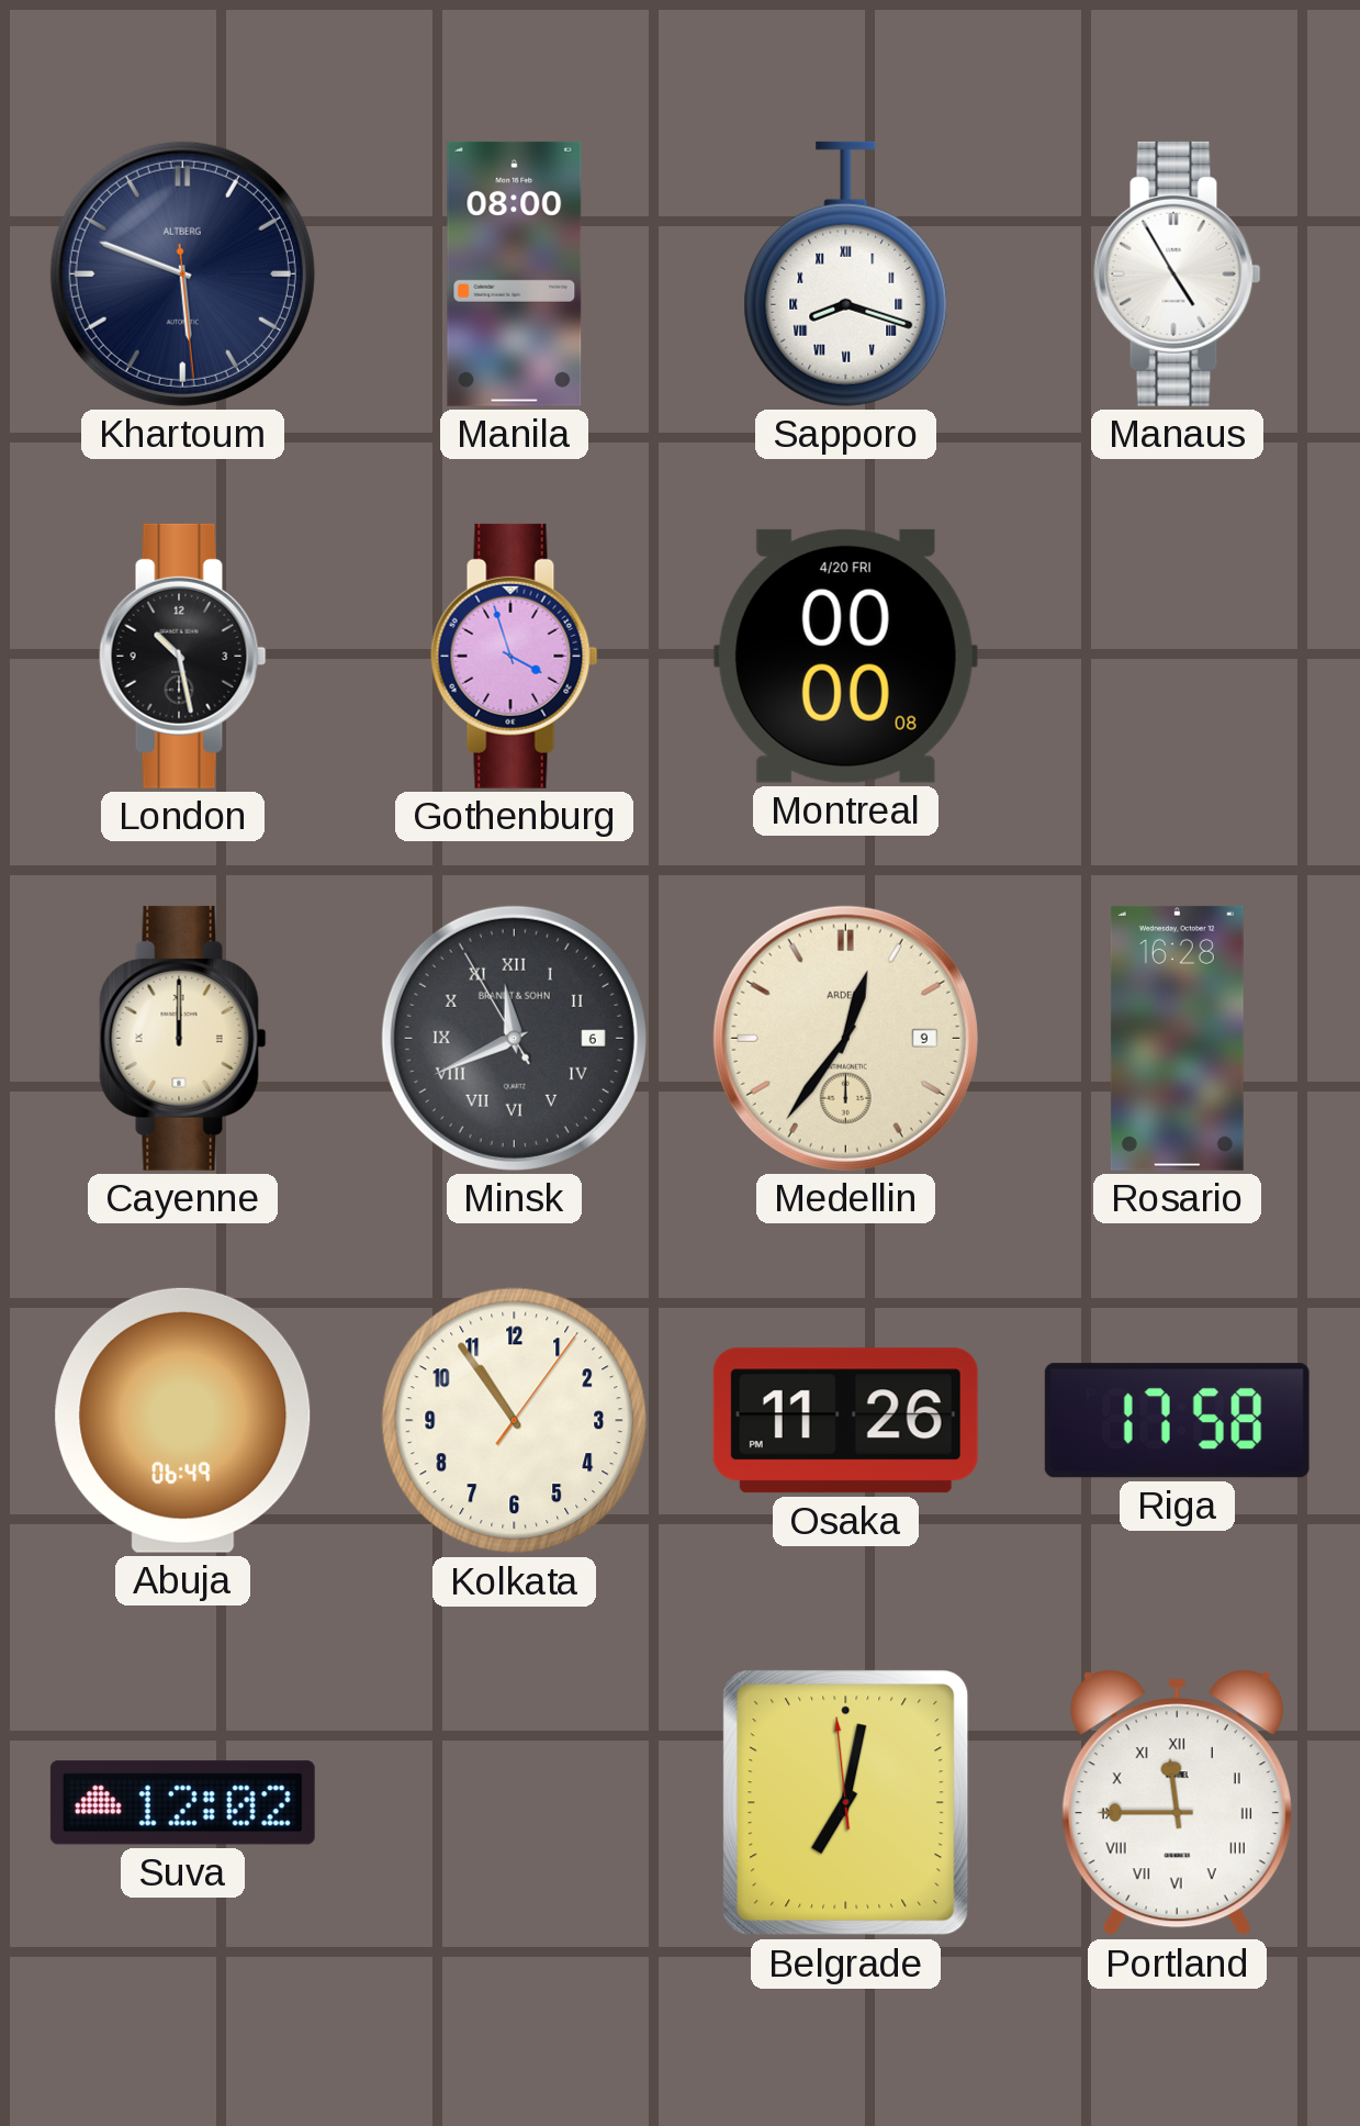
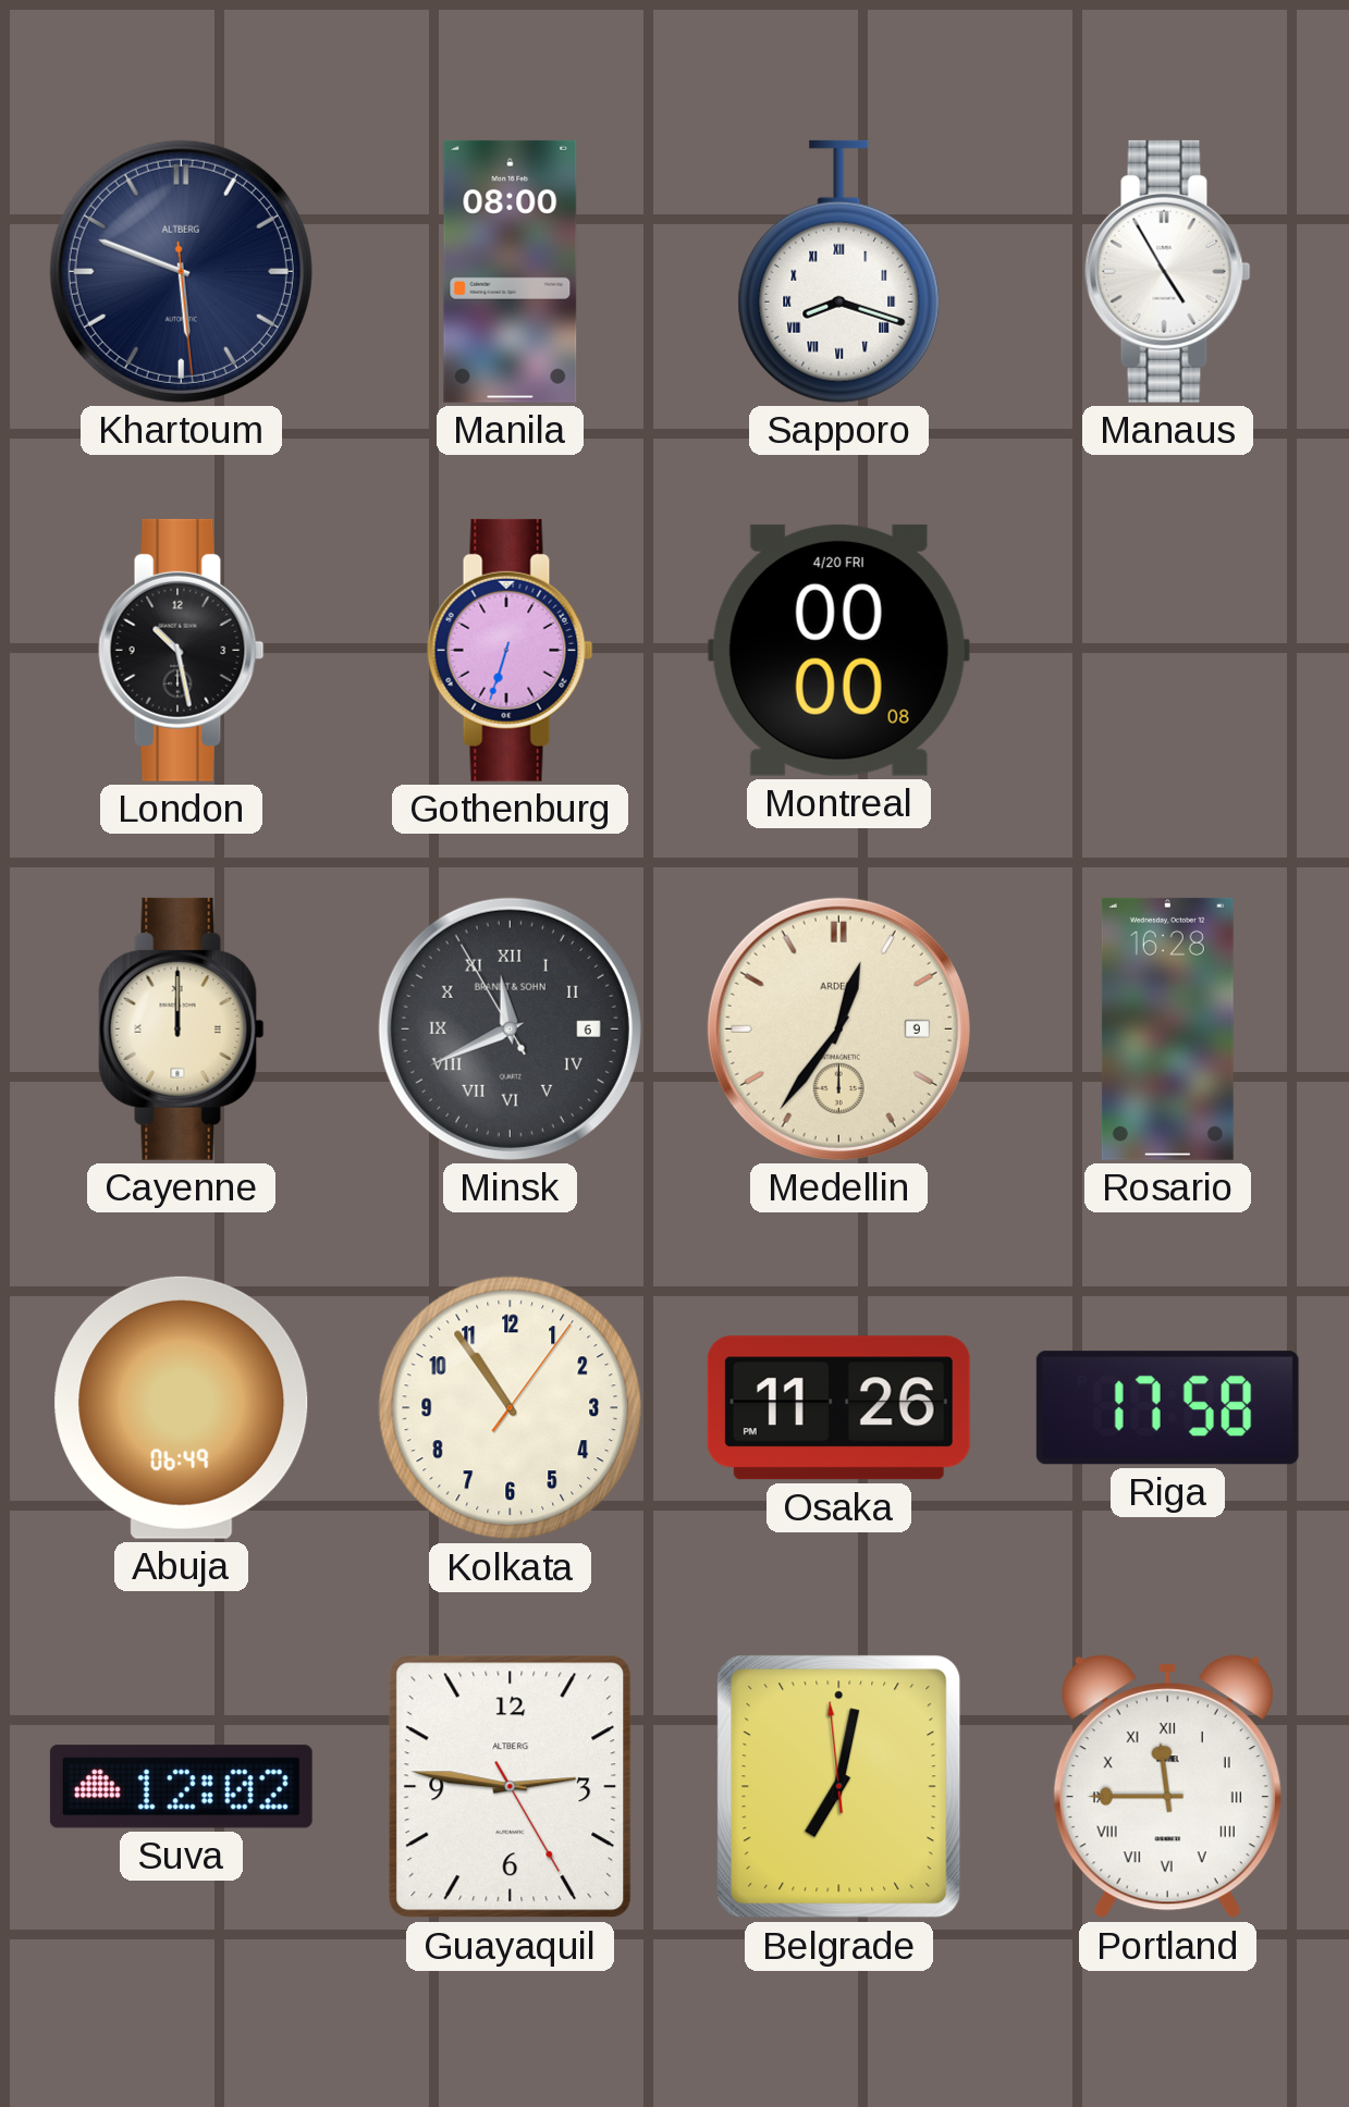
Gothenburg: 3:57 -> 6:33 (511, 650)
Guayaquil: none -> 2:46 (511, 1787)
